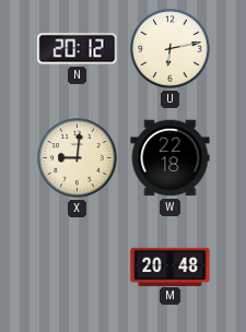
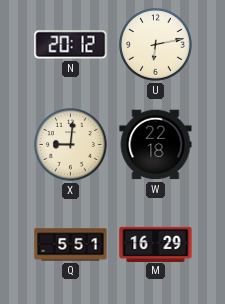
Q: none -> 5:51 (71, 245)
M: 20:48 -> 16:29 (156, 244)
